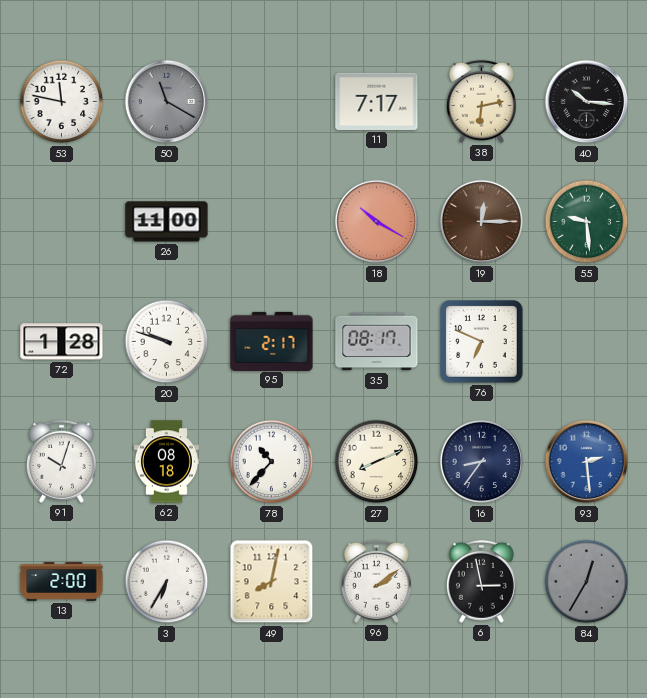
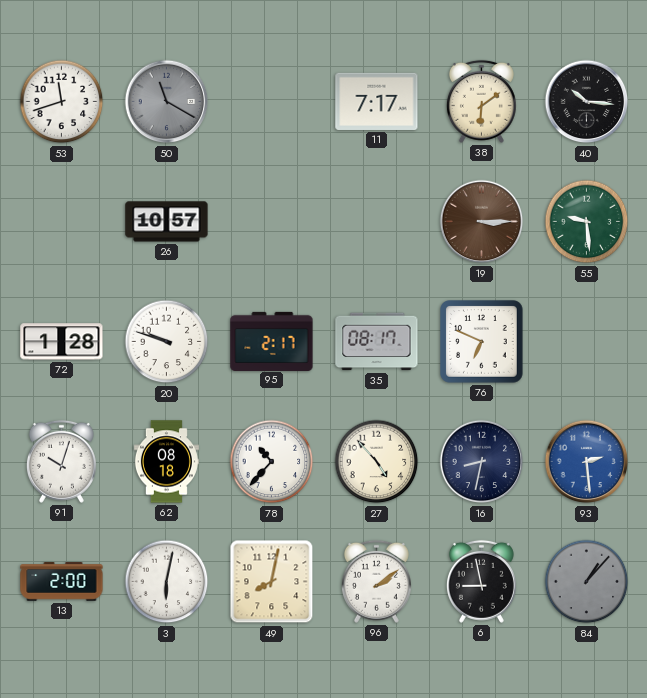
53: 11:47 -> 11:42 (62, 102)
38: 6:13 -> 6:09 (481, 101)
26: 11:00 -> 10:57 (167, 222)
18: 10:20 -> none (377, 222)
19: 12:15 -> 3:15 (482, 222)
27: 8:11 -> 4:53 (377, 462)
16: 8:36 -> 8:32 (482, 462)
3: 6:35 -> 6:02 (167, 582)
6: 2:58 -> 8:58 (481, 581)
84: 12:35 -> 1:07 (587, 582)
